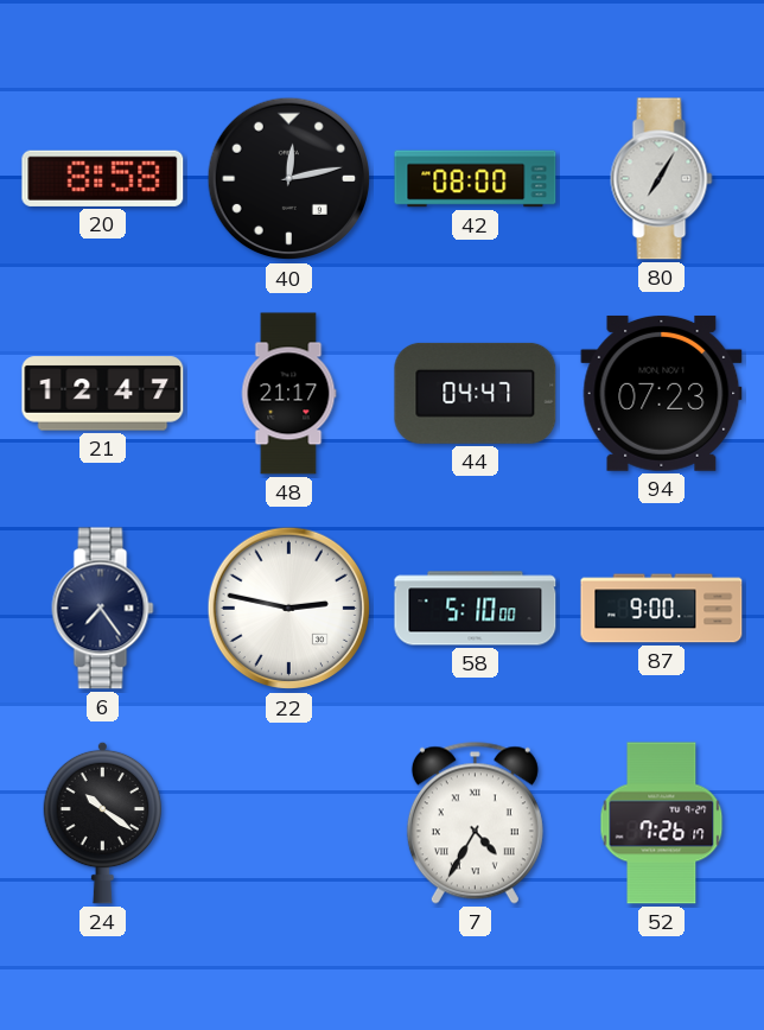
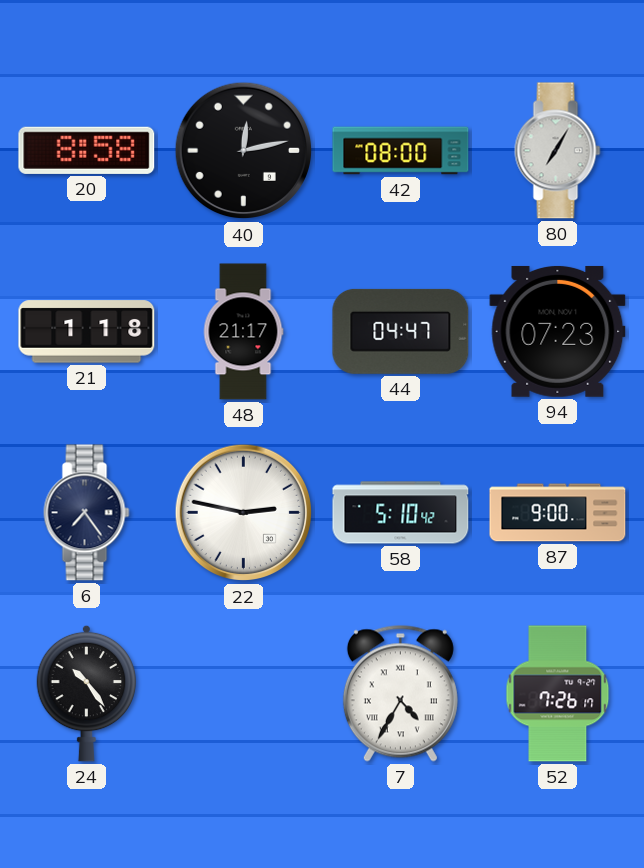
21: 12:47 -> 1:18 (87, 332)
58: 5:10:00 -> 5:10:42 (401, 513)
24: 10:21 -> 10:24 (87, 693)
